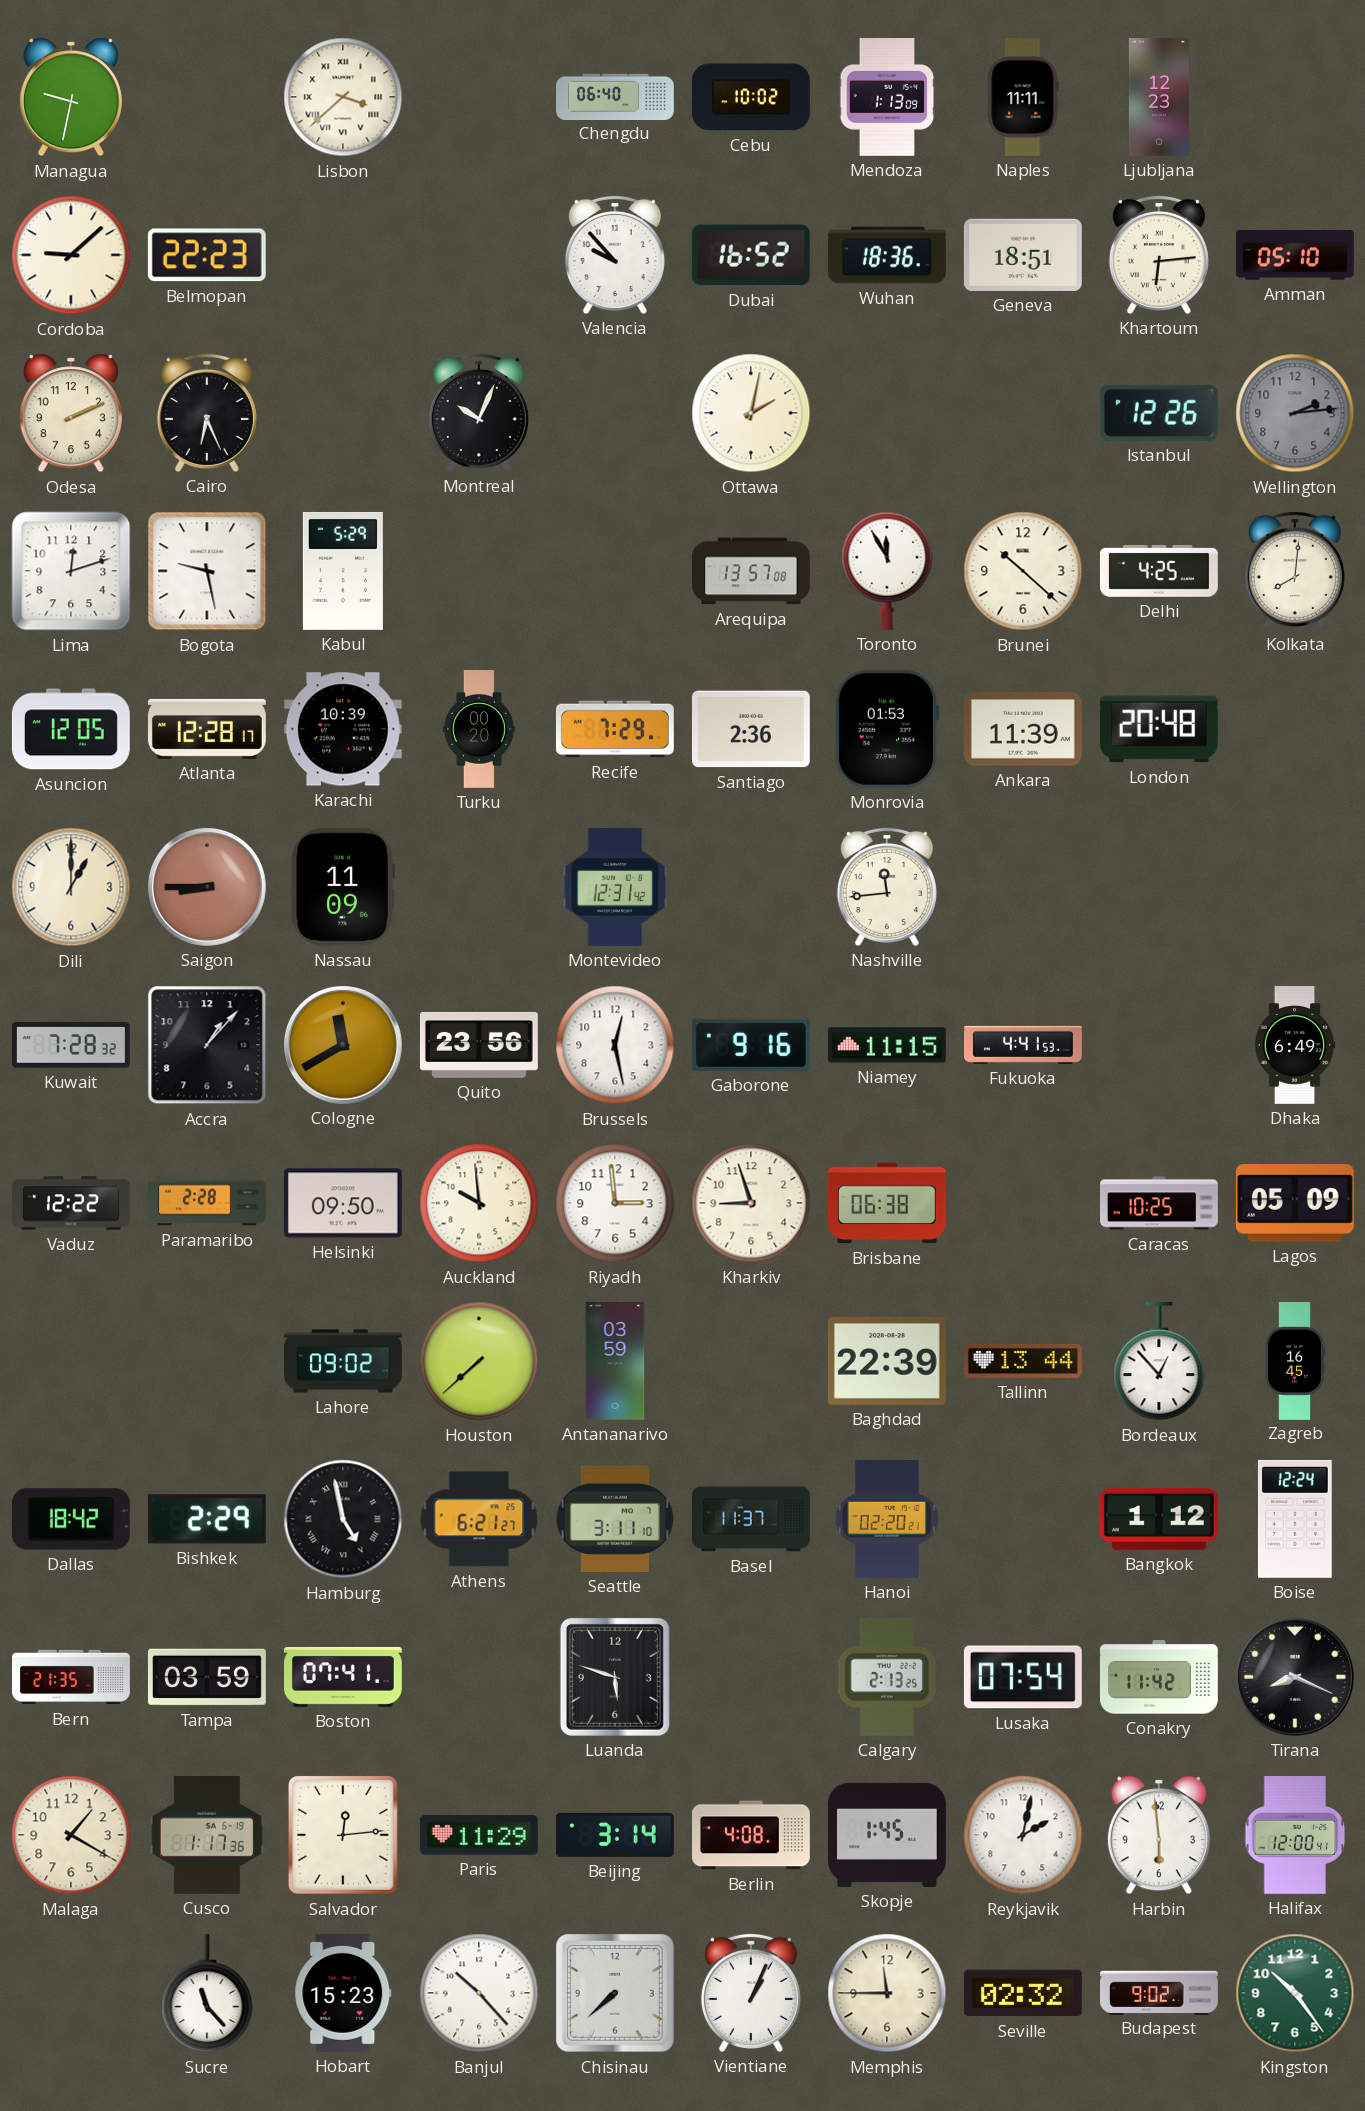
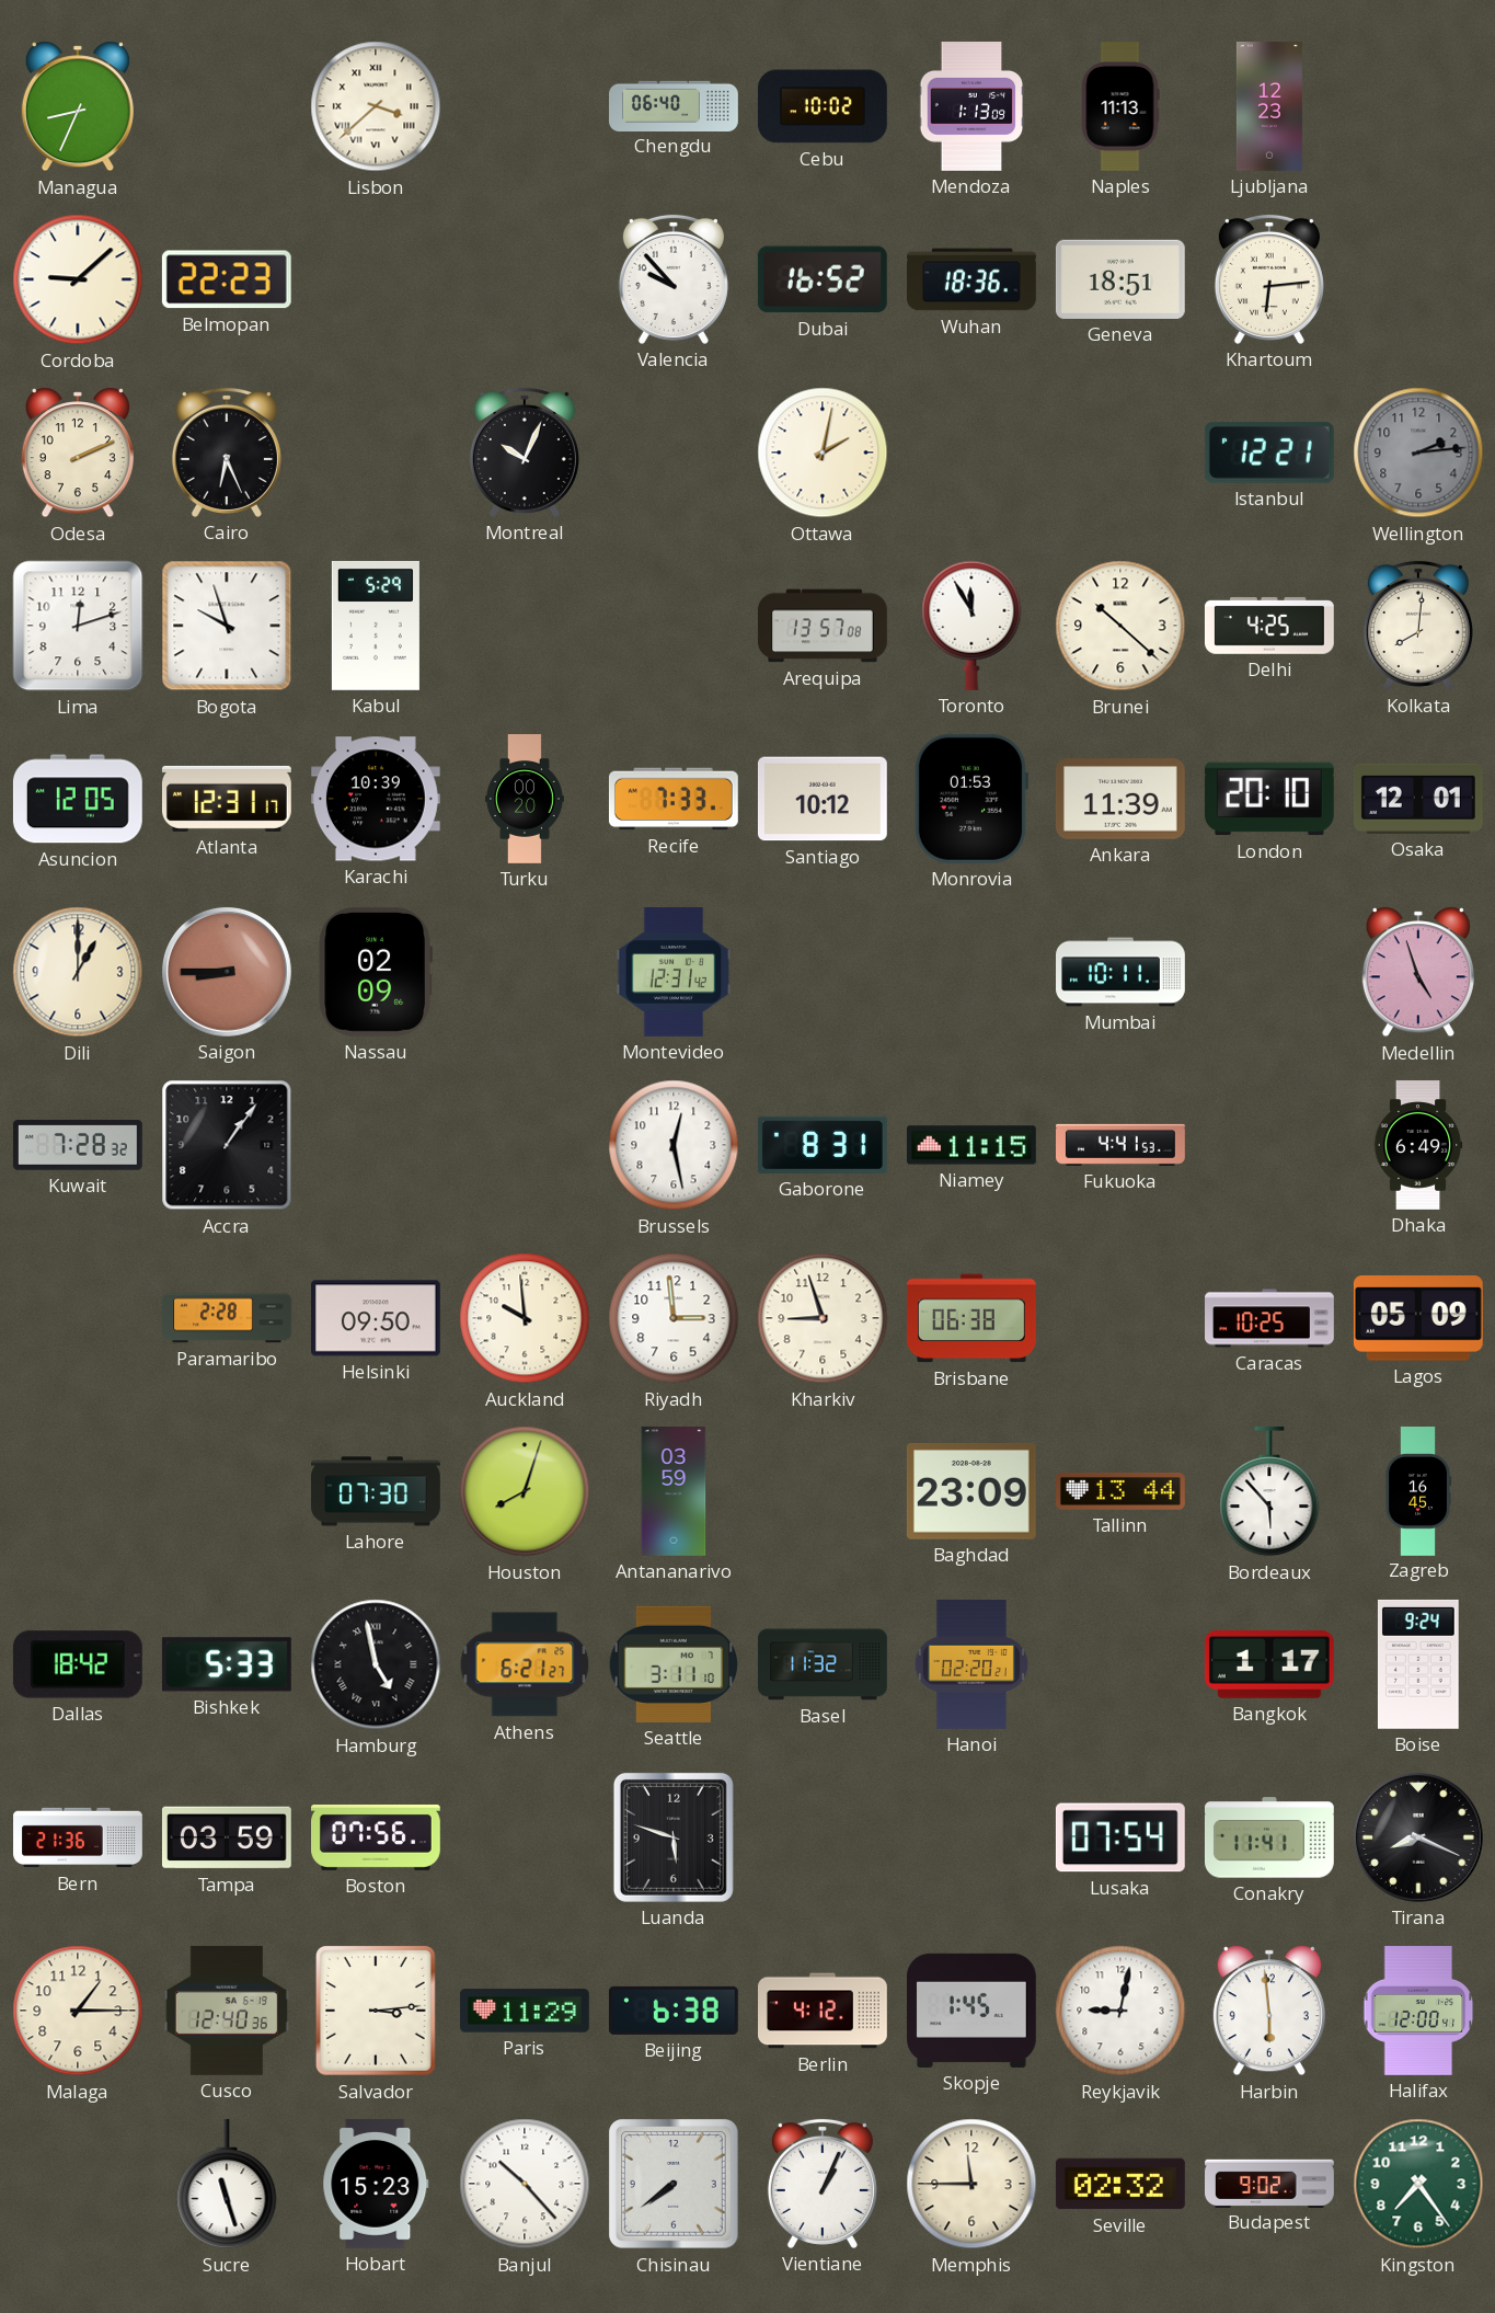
Managua: 9:32 -> 8:34 (78, 106)
Naples: 11:11 -> 11:13 (1120, 107)
Amman: 05:10 -> none (1295, 256)
Istanbul: 12:26 -> 12:21 (1269, 453)
Bogota: 9:28 -> 9:57 (227, 626)
Atlanta: 12:28 -> 12:31 (227, 799)
Recife: 7:29 -> 7:33 (674, 799)
Santiago: 2:36 -> 10:12 (823, 799)
London: 20:48 -> 20:10 (1269, 799)
Osaka: none -> 12:01 (1418, 799)
Nassau: 11:09 -> 02:09 (375, 972)
Nashville: 11:44 -> none (887, 887)
Mumbai: none -> 10:11 (1122, 972)
Medellin: none -> 4:57 (1418, 972)
Accra: 1:07 -> 1:06 (227, 1145)
Cologne: 11:40 -> none (343, 1045)
Quito: 23:56 -> none (480, 1045)
Gaborone: 9:16 -> 8:31 (823, 1145)
Vaduz: 12:22 -> none (72, 1203)
Lahore: 09:02 -> 07:30 (377, 1491)
Houston: 7:38 -> 8:03 (525, 1491)
Baghdad: 22:39 -> 23:09 (971, 1491)
Bordeaux: 12:53 -> 5:53 (1269, 1491)
Bishkek: 2:29 -> 5:33 (227, 1664)
Basel: 11:37 -> 11:32 (824, 1664)
Bangkok: 1:12 -> 1:17 (1269, 1665)
Boise: 12:24 -> 9:24 (1418, 1664)
Bern: 21:35 -> 21:36 (78, 1837)
Boston: 07:41 -> 07:56 (377, 1837)
Calgary: 2:13 -> none (887, 1678)
Conakry: 11:42 -> 11:41 (1269, 1837)
Malaga: 1:20 -> 1:15 (78, 2011)
Cusco: 1:17 -> 12:40 (227, 2011)
Salvador: 12:14 -> 3:14 (376, 2011)
Beijing: 3:14 -> 6:38 (674, 2011)
Berlin: 4:08 -> 4:12 (824, 2011)
Reykjavik: 2:02 -> 9:02 (1120, 2011)
Sucre: 11:23 -> 11:27 (227, 2184)
Chisinau: 7:38 -> 7:39 (675, 2185)
Kingston: 10:24 -> 7:24 (1418, 2184)
